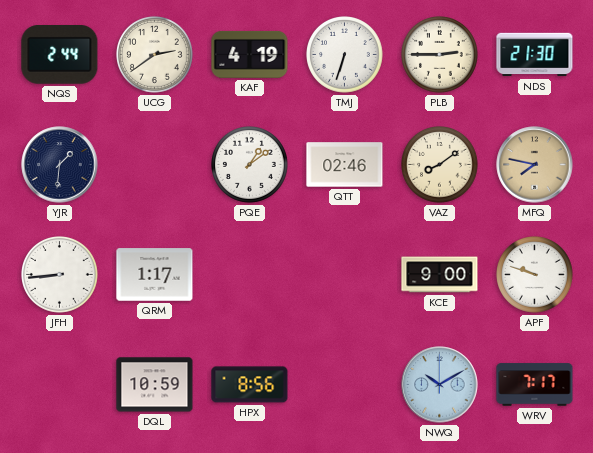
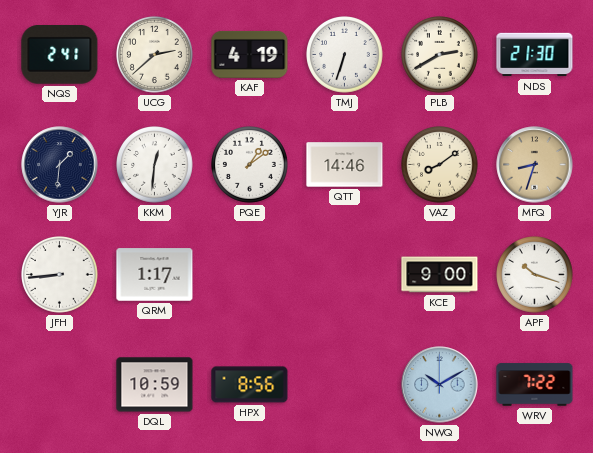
NQS: 2:44 -> 2:41 (60, 55)
UCG: 2:39 -> 2:38 (155, 55)
PLB: 2:45 -> 2:40 (440, 55)
KKM: none -> 12:31 (155, 165)
QTT: 02:46 -> 14:46 (345, 165)
MFQ: 7:47 -> 8:33 (535, 165)
APF: 9:48 -> 10:18 (535, 275)
WRV: 7:17 -> 7:22 (535, 385)
